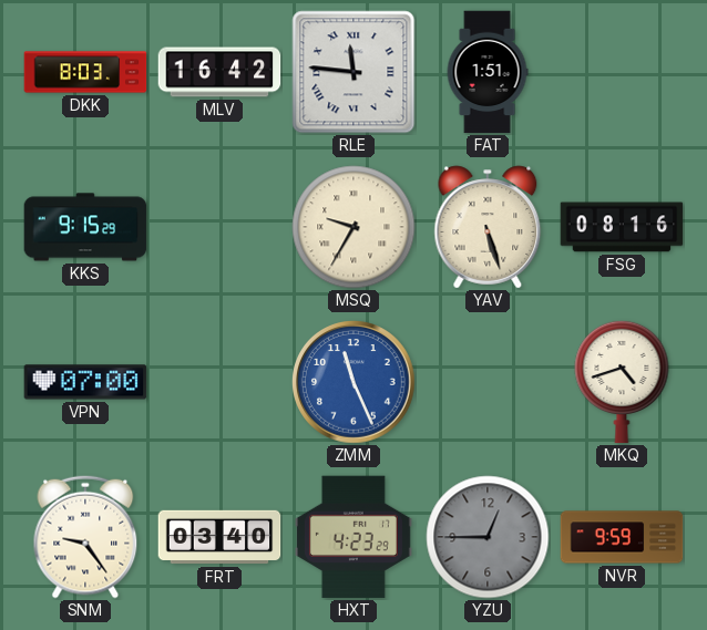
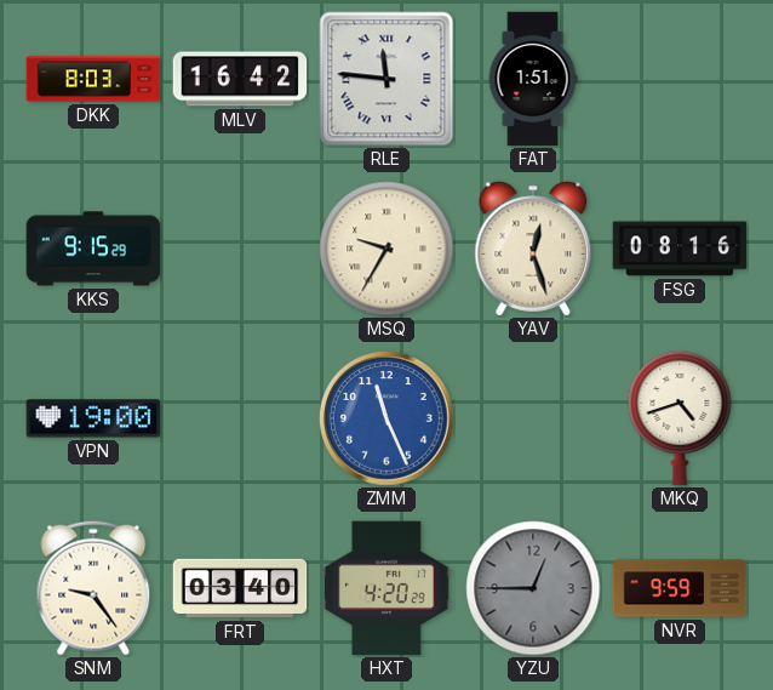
YAV: 5:27 -> 12:27 (533, 249)
VPN: 07:00 -> 19:00 (93, 418)
HXT: 4:23 -> 4:20 (386, 588)
